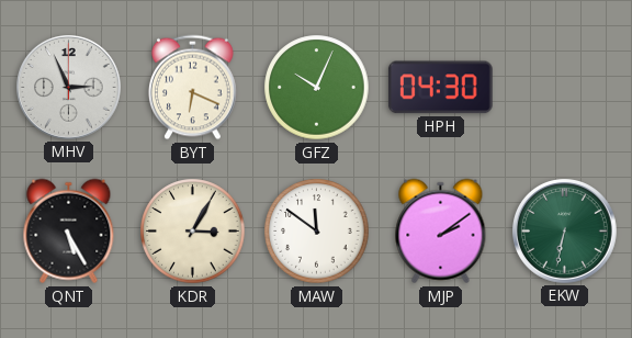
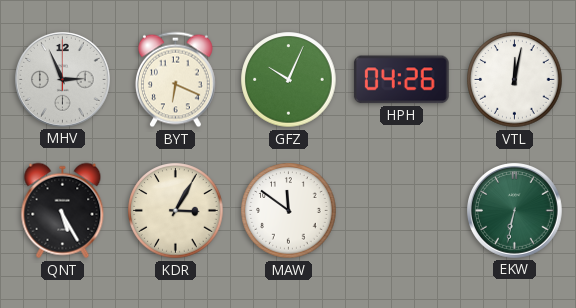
HPH: 04:30 -> 04:26 (401, 80)
VTL: none -> 12:02 (515, 80)
MJP: 2:09 -> none (441, 232)
